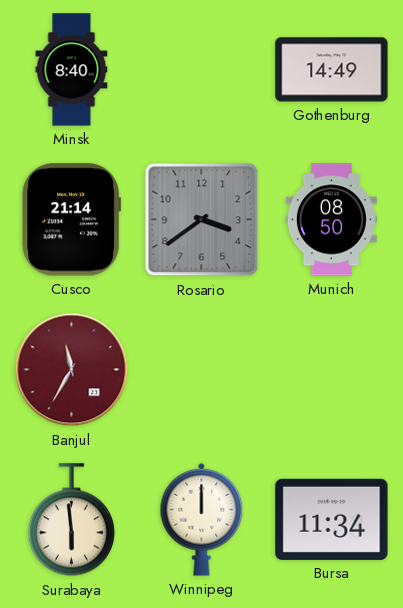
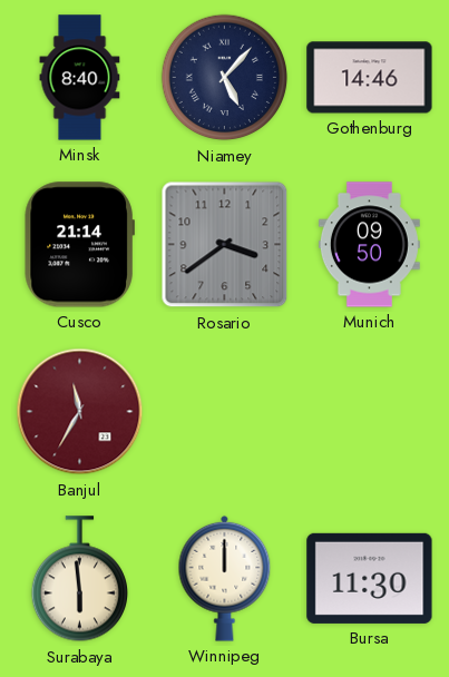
Niamey: none -> 5:07 (225, 78)
Gothenburg: 14:49 -> 14:46 (370, 78)
Munich: 08:50 -> 09:50 (369, 245)
Bursa: 11:34 -> 11:30 (370, 578)
